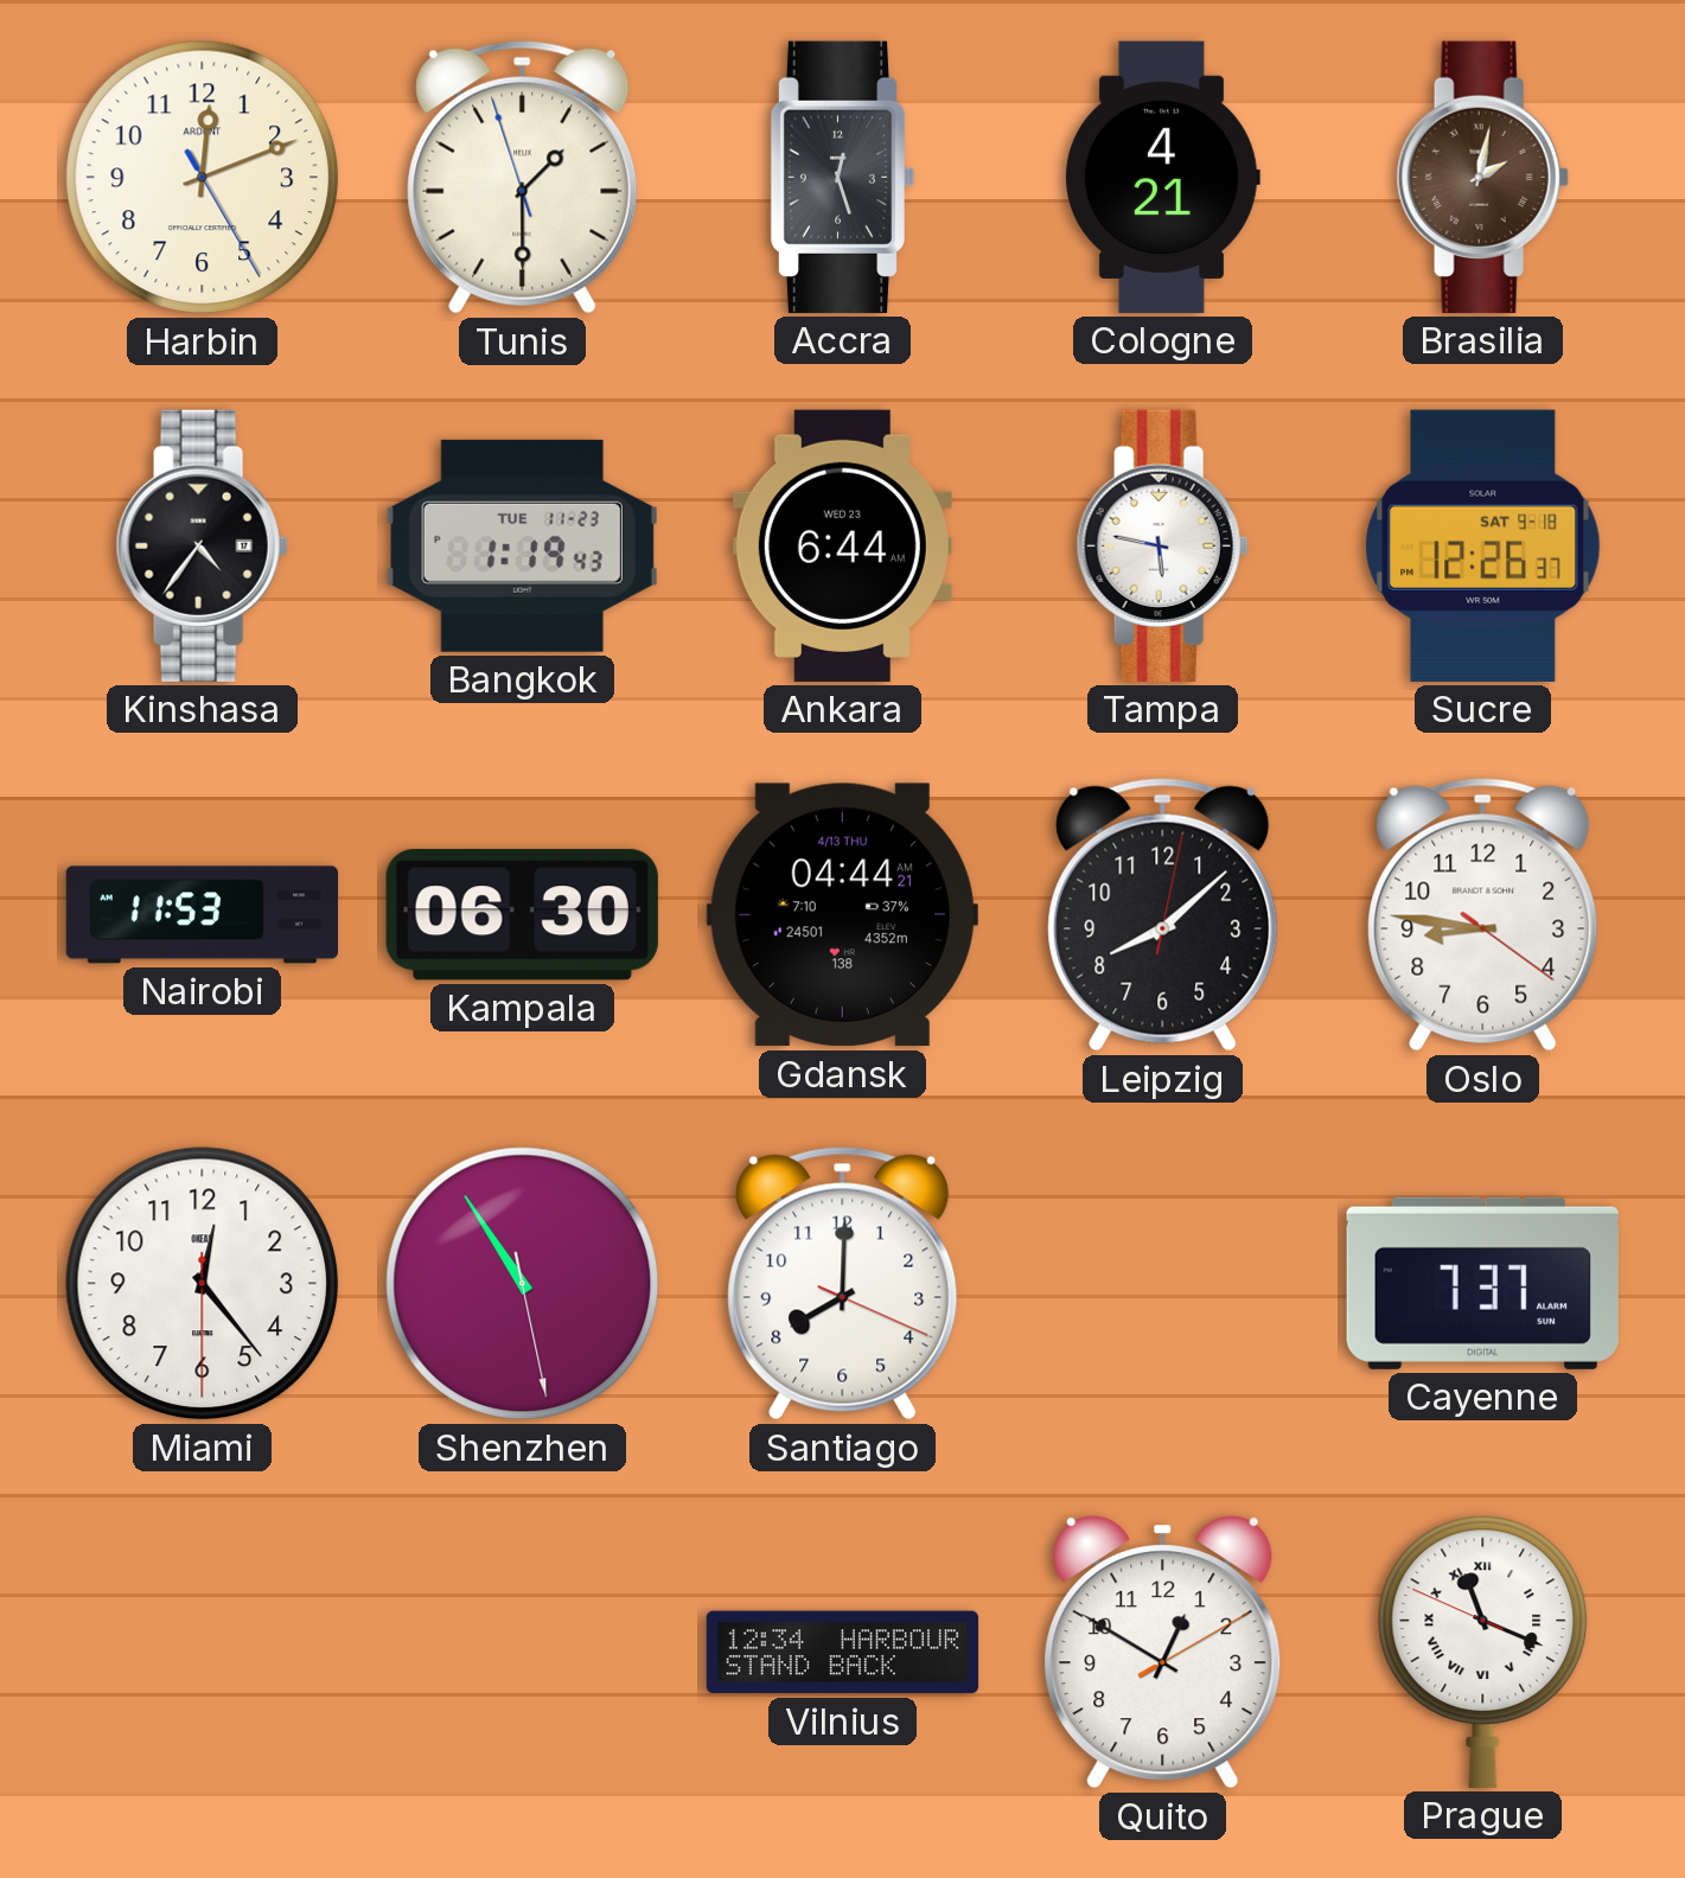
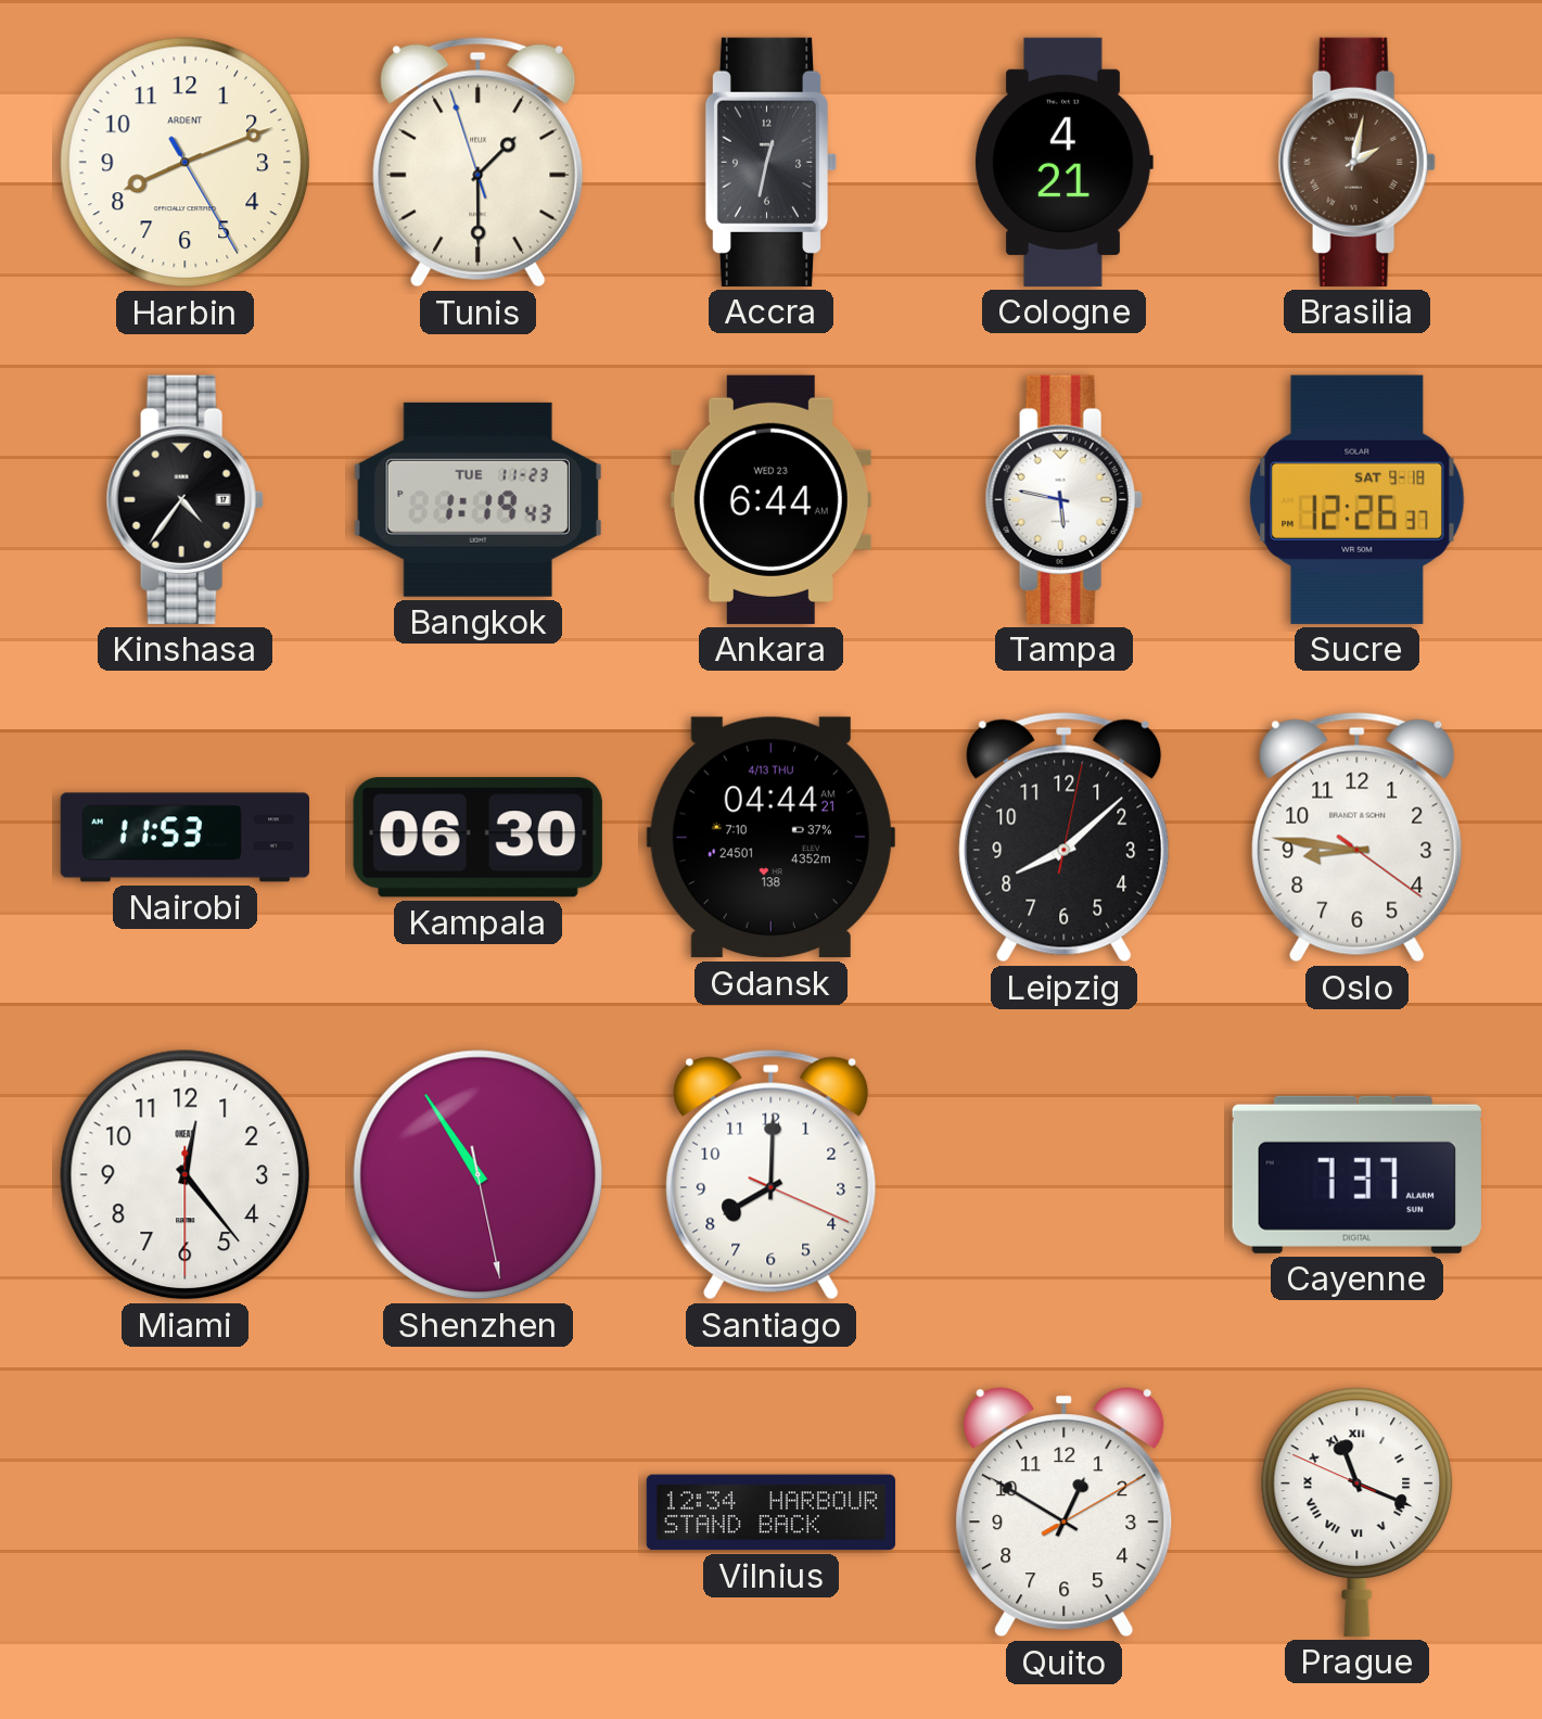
Harbin: 12:11 -> 8:11 (186, 163)
Accra: 12:27 -> 12:32 (772, 162)
